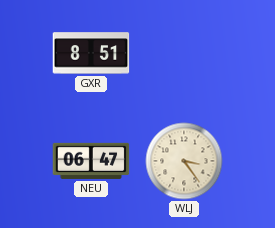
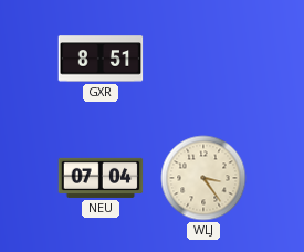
NEU: 06:47 -> 07:04 (101, 178)
